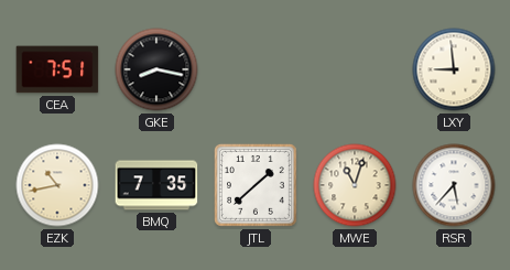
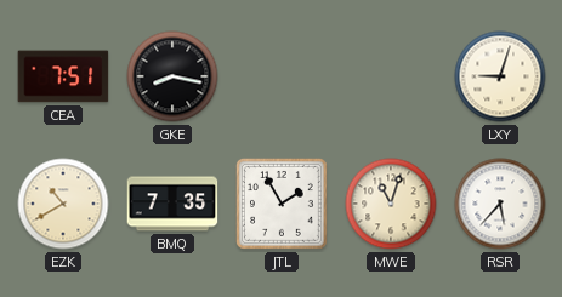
LXY: 8:59 -> 9:03 (500, 76)
EZK: 10:43 -> 10:40 (63, 204)
JTL: 1:38 -> 1:55 (283, 205)
